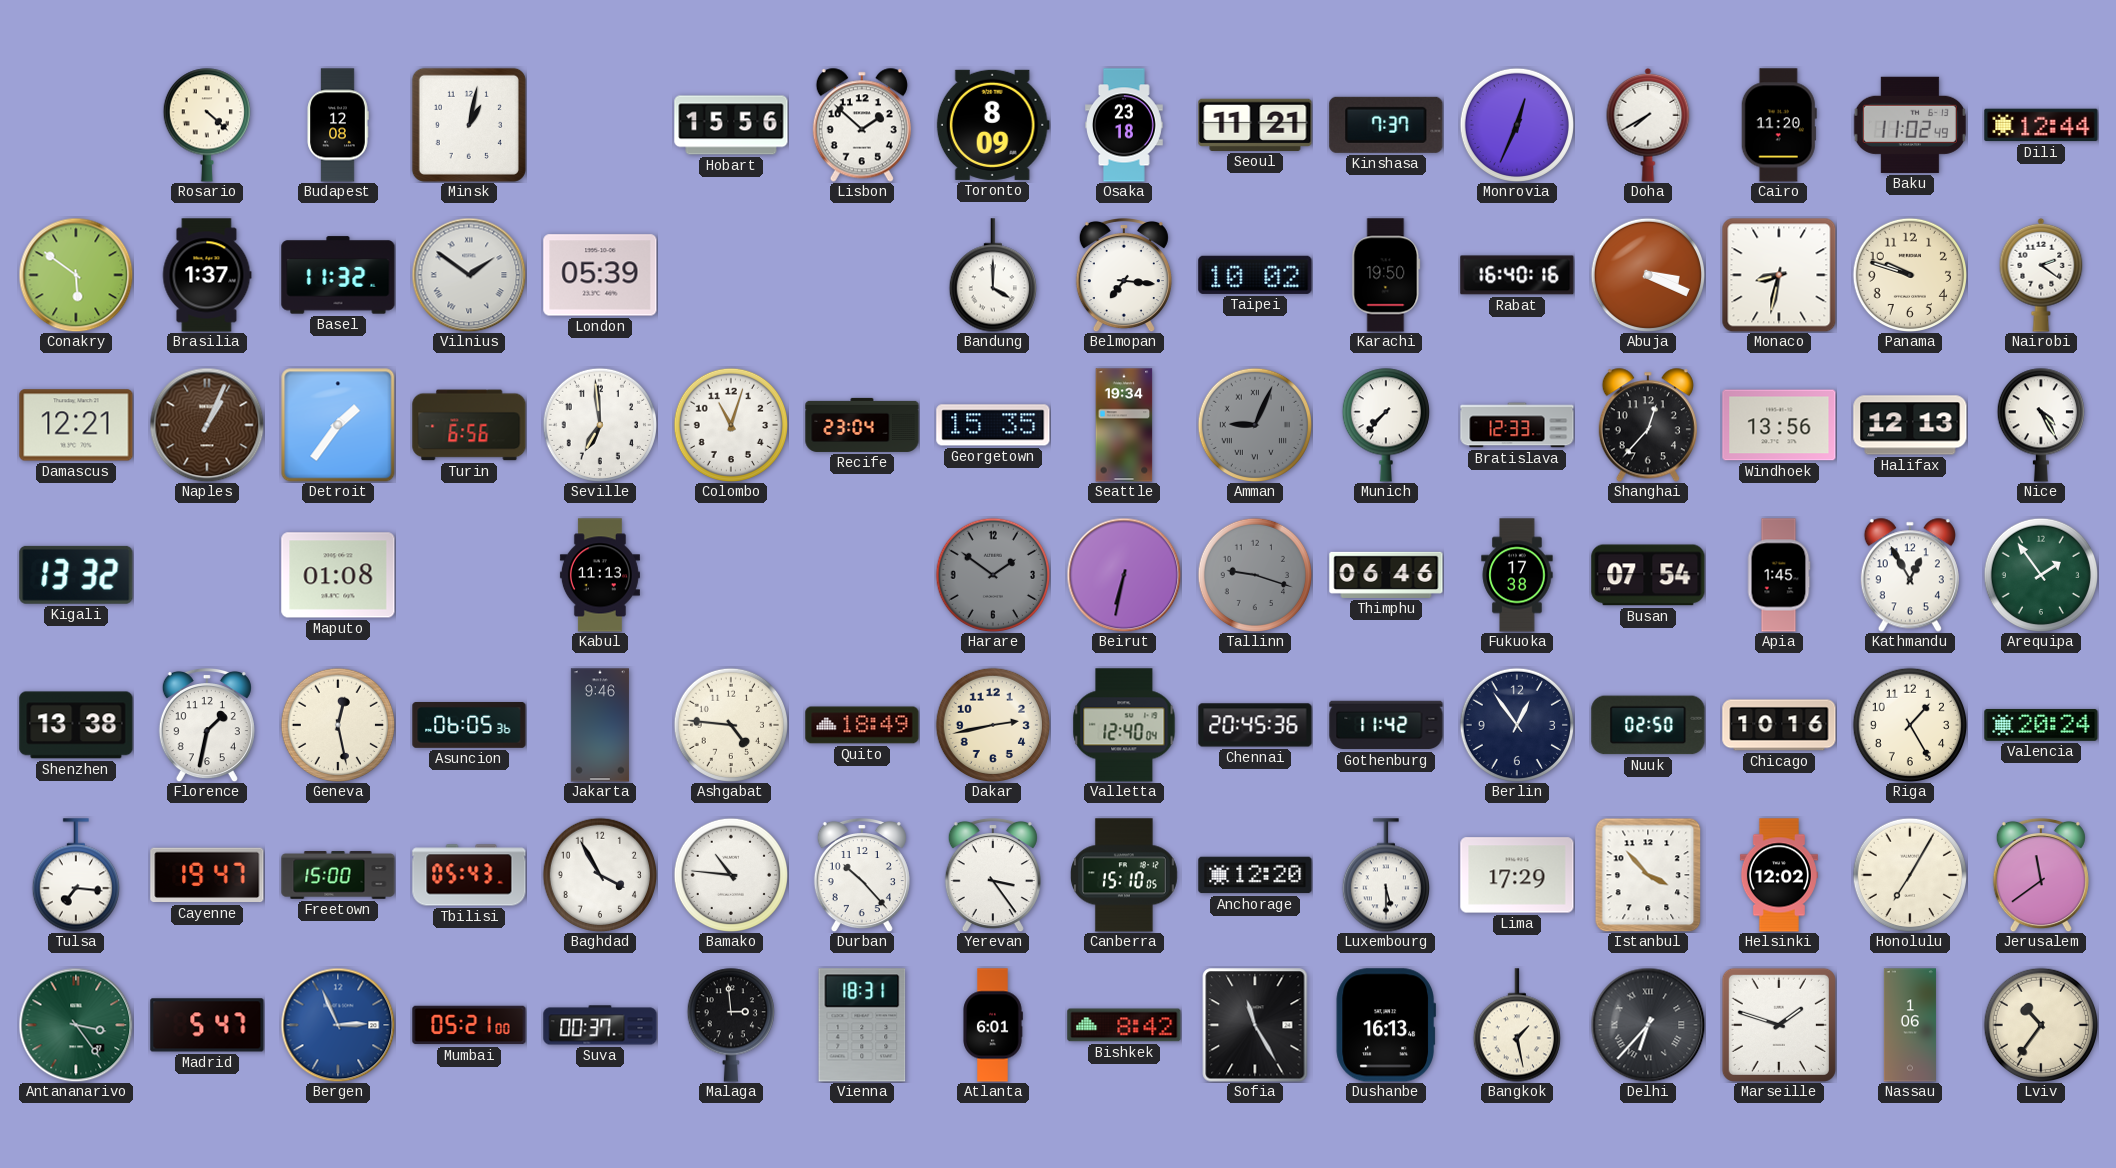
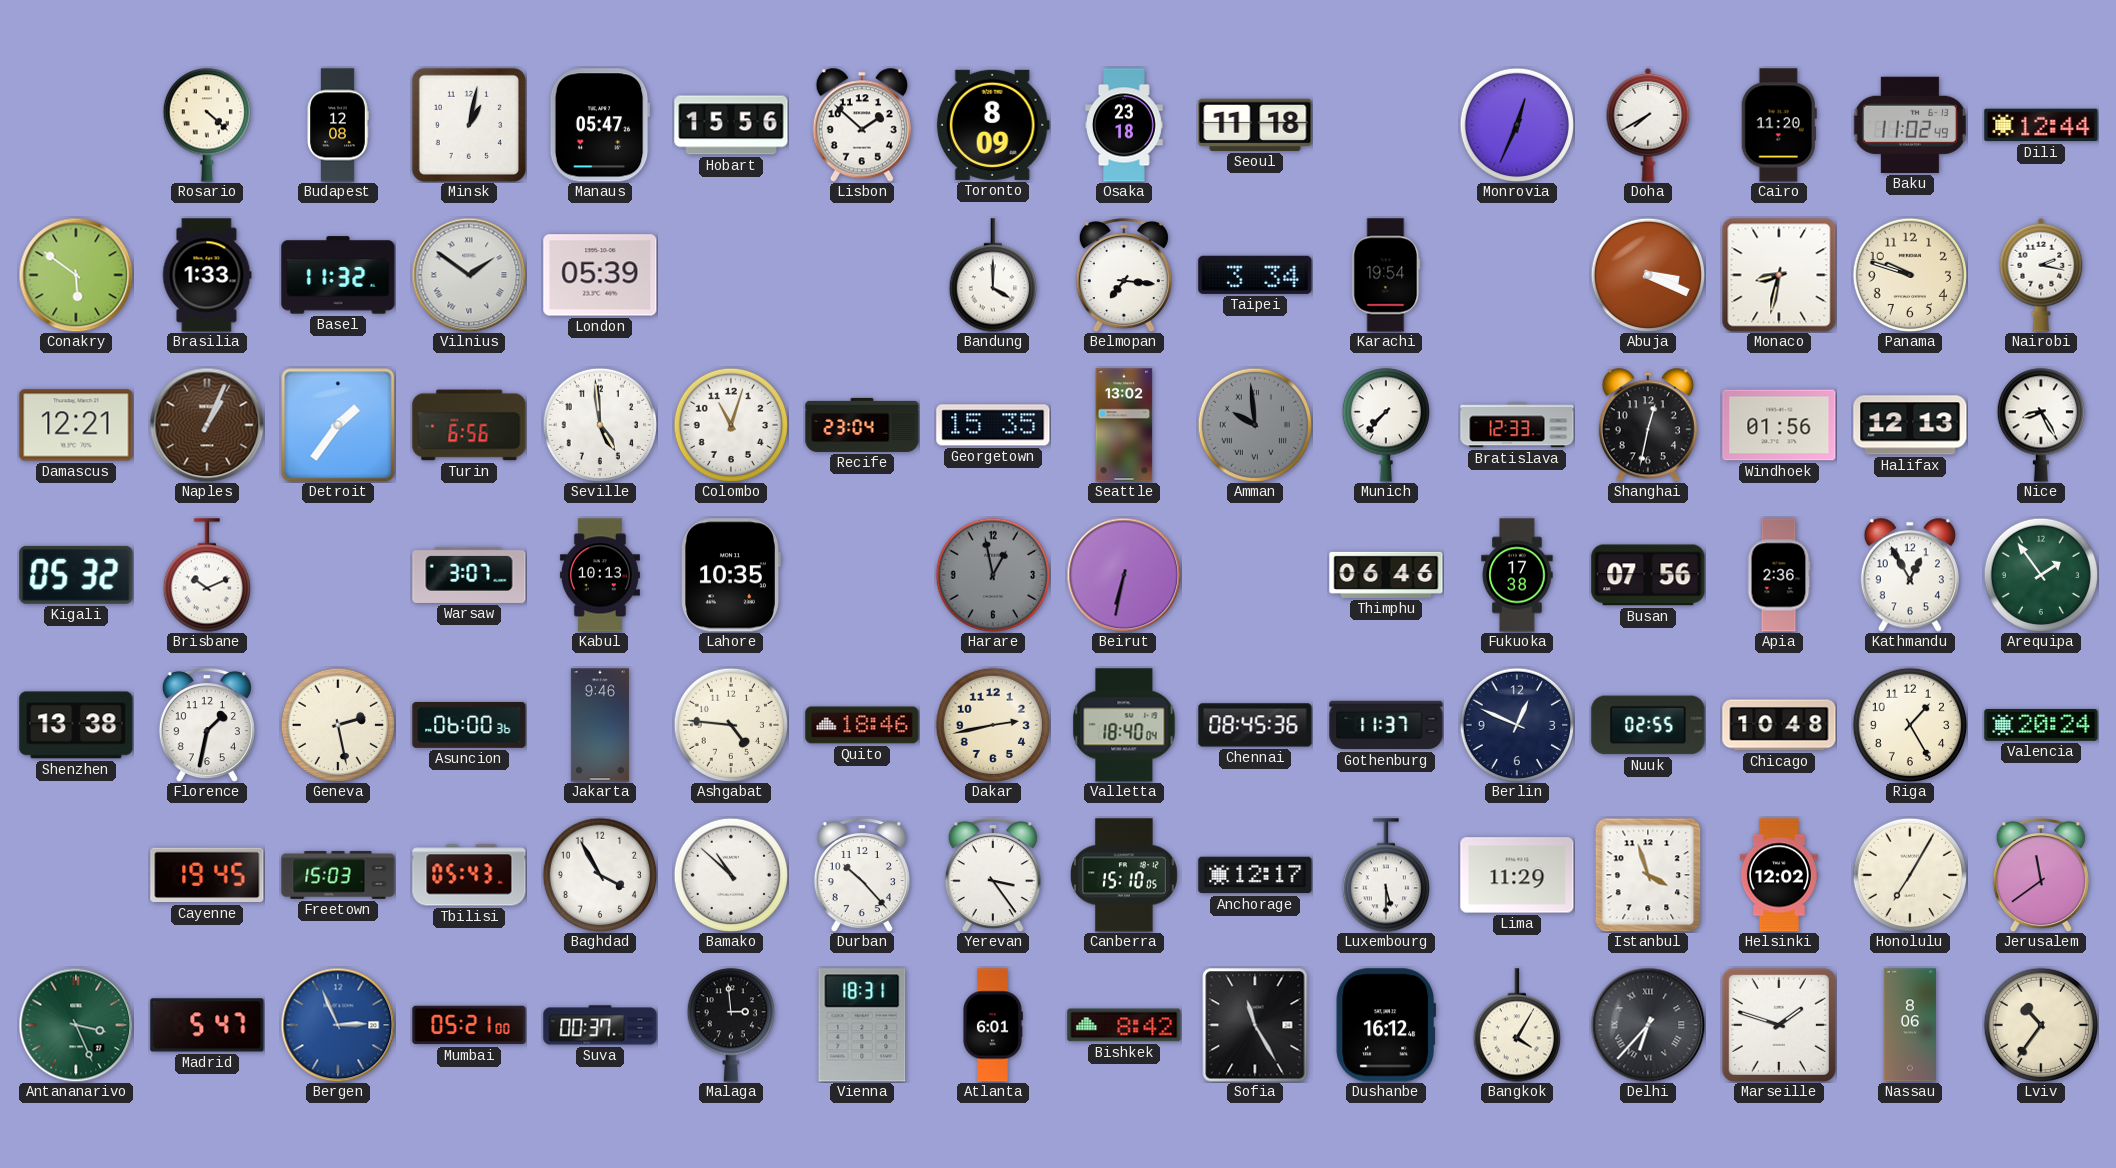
Manaus: none -> 05:47 (600, 125)
Seoul: 11:21 -> 11:18 (1255, 125)
Kinshasa: 7:37 -> none (1386, 125)
Brasilia: 1:37 -> 1:33 (207, 275)
Taipei: 10:02 -> 3:34 (1255, 275)
Karachi: 19:50 -> 19:54 (1386, 275)
Rabat: 16:40 -> none (1517, 275)
Nairobi: 2:21 -> 2:17 (2041, 275)
Seville: 6:59 -> 4:59 (599, 424)
Seattle: 19:34 -> 13:02 (1124, 425)
Amman: 9:04 -> 9:59 (1254, 424)
Shanghai: 12:37 -> 12:32 (1648, 425)
Windhoek: 13:56 -> 01:56 (1779, 425)
Nice: 4:25 -> 8:25 (2041, 425)
Kigali: 13:32 -> 05:32 (76, 575)
Brisbane: none -> 10:11 (207, 575)
Maputo: 01:08 -> none (338, 575)
Warsaw: none -> 3:07 (469, 575)
Kabul: 11:13 -> 10:13 (600, 575)
Lahore: none -> 10:35 (731, 575)
Harare: 1:51 -> 12:58 (992, 574)
Tallinn: 9:18 -> none (1254, 574)
Busan: 07:54 -> 07:56 (1648, 575)
Apia: 1:45 -> 2:36 (1779, 575)
Geneva: 12:28 -> 2:28 (337, 724)
Asuncion: 06:05 -> 06:00 (469, 726)
Quito: 18:49 -> 18:46 (862, 725)
Valletta: 12:40 -> 18:40 (1124, 725)
Chennai: 20:45 -> 08:45 (1255, 725)
Gothenburg: 11:42 -> 11:37 (1386, 725)
Berlin: 12:54 -> 12:49 (1516, 724)
Nuuk: 02:50 -> 02:55 (1648, 725)
Chicago: 10:16 -> 10:48 (1779, 725)
Tulsa: 7:16 -> none (76, 875)
Cayenne: 19:47 -> 19:45 (207, 875)
Freetown: 15:00 -> 15:03 (338, 875)
Bamako: 10:46 -> 10:52 (730, 874)
Anchorage: 12:20 -> 12:17 (1255, 875)
Lima: 17:29 -> 11:29 (1517, 875)
Istanbul: 3:53 -> 3:57 (1648, 875)
Antananarivo: 3:24 -> 3:26 (76, 1025)
Dushanbe: 16:13 -> 16:12 (1385, 1025)
Bangkok: 1:28 -> 4:05 (1517, 1025)
Nassau: 1:06 -> 8:06 (1910, 1025)
